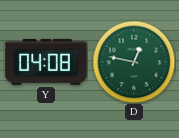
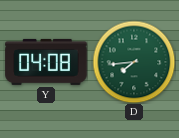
D: 12:47 -> 7:44 (134, 62)
